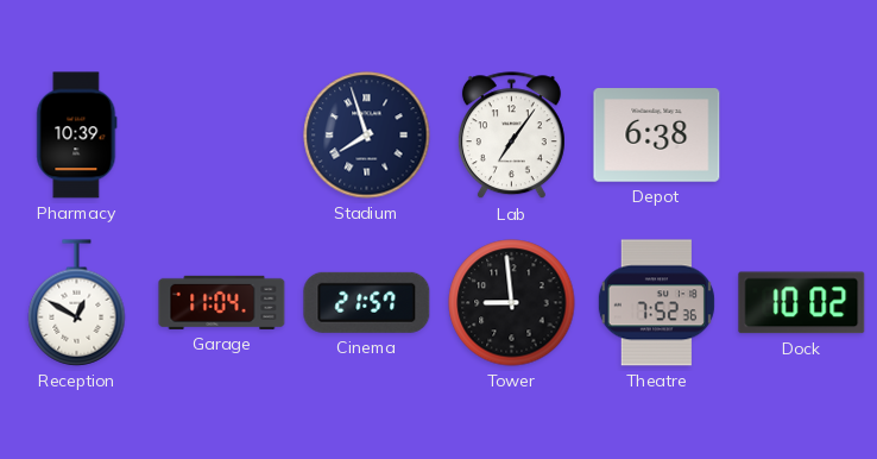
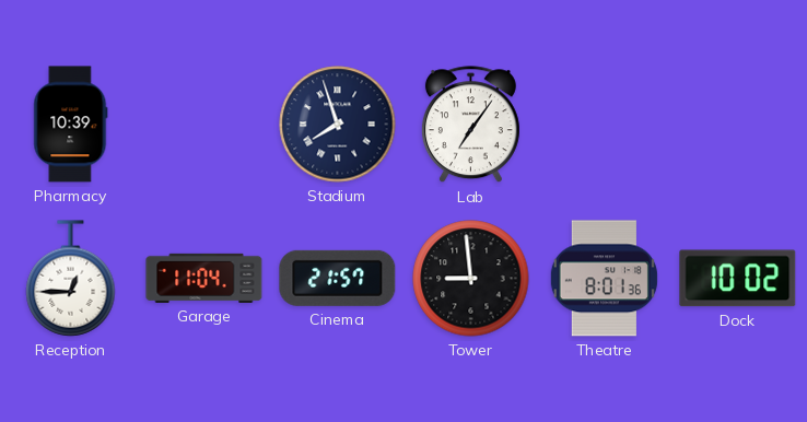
Depot: 6:38 -> none (657, 136)
Reception: 12:50 -> 12:45 (71, 279)
Theatre: 7:52 -> 8:01 (604, 279)
